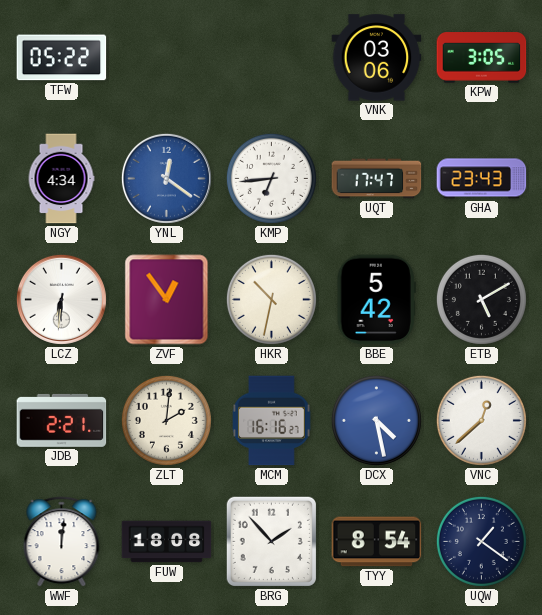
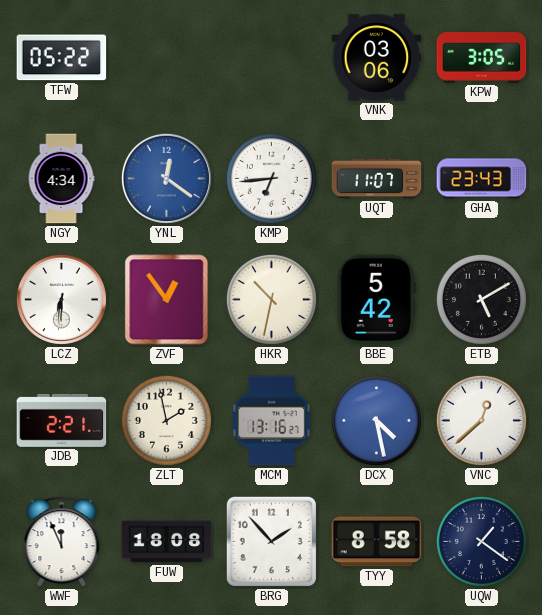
UQT: 17:47 -> 11:07 (377, 179)
ZLT: 2:01 -> 1:58 (166, 420)
MCM: 16:16 -> 13:16 (272, 421)
WWF: 12:01 -> 11:56 (62, 542)
TYY: 8:54 -> 8:58 (377, 542)
